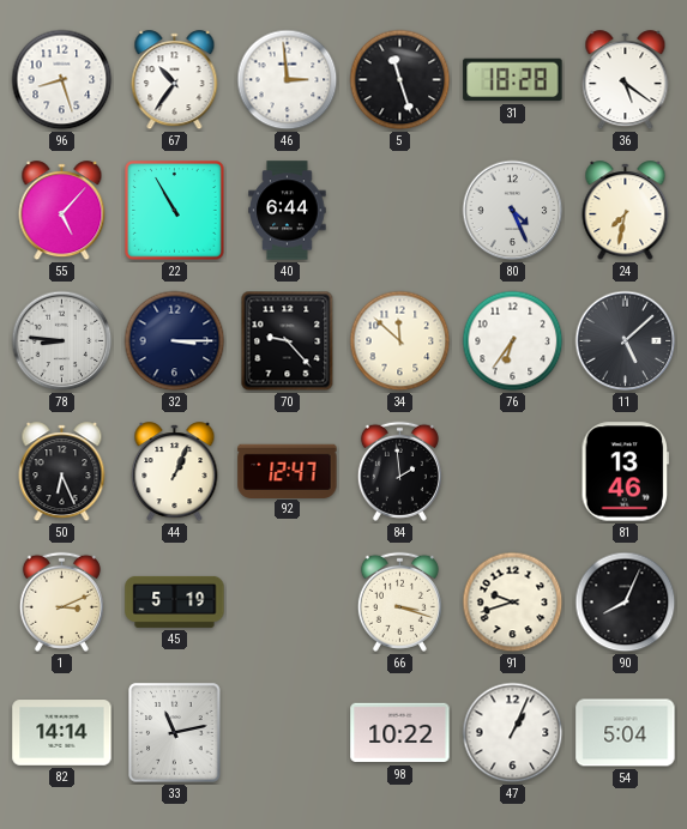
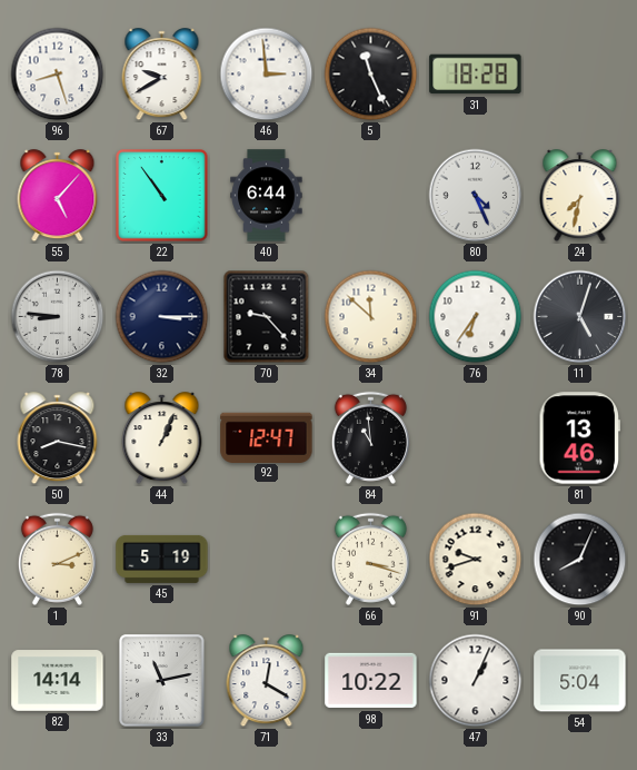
67: 10:36 -> 9:40 (162, 75)
5: 11:27 -> 11:26 (371, 75)
36: 5:21 -> none (626, 80)
22: 10:55 -> 10:54 (162, 196)
11: 5:08 -> 5:03 (580, 317)
50: 6:26 -> 8:17 (58, 438)
84: 1:59 -> 10:59 (370, 437)
71: none -> 12:20 (267, 681)
